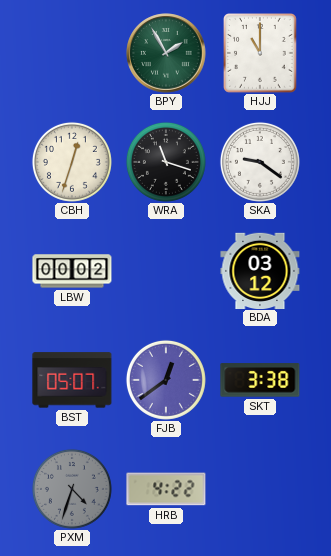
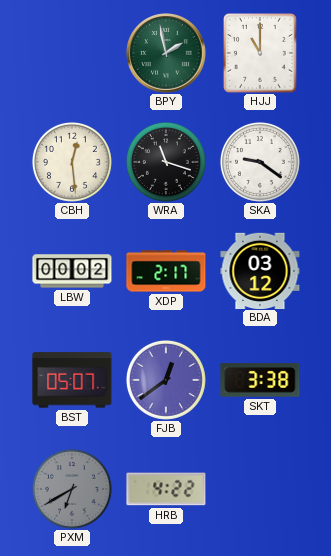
BPY: 1:55 -> 1:58 (166, 53)
CBH: 12:33 -> 12:29 (72, 162)
XDP: none -> 2:17 (166, 271)
PXM: 4:33 -> 6:40 (72, 489)
